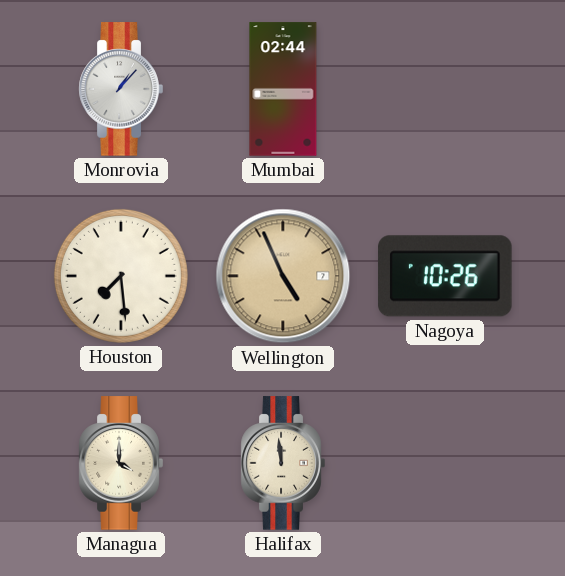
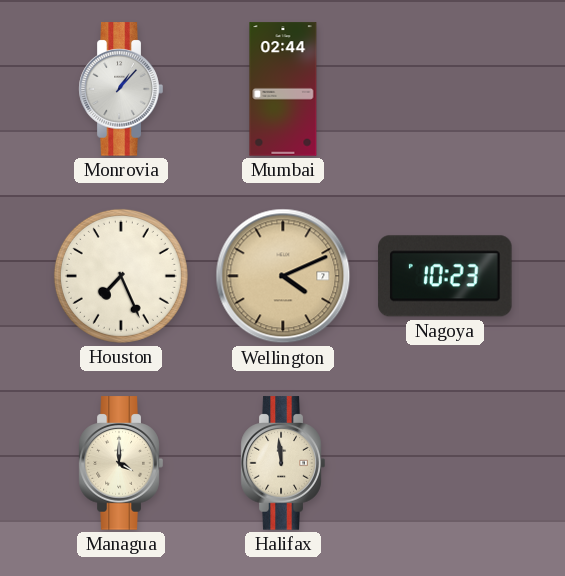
Houston: 7:29 -> 7:26 (121, 276)
Wellington: 4:56 -> 4:11 (283, 276)
Nagoya: 10:26 -> 10:23 (445, 276)
